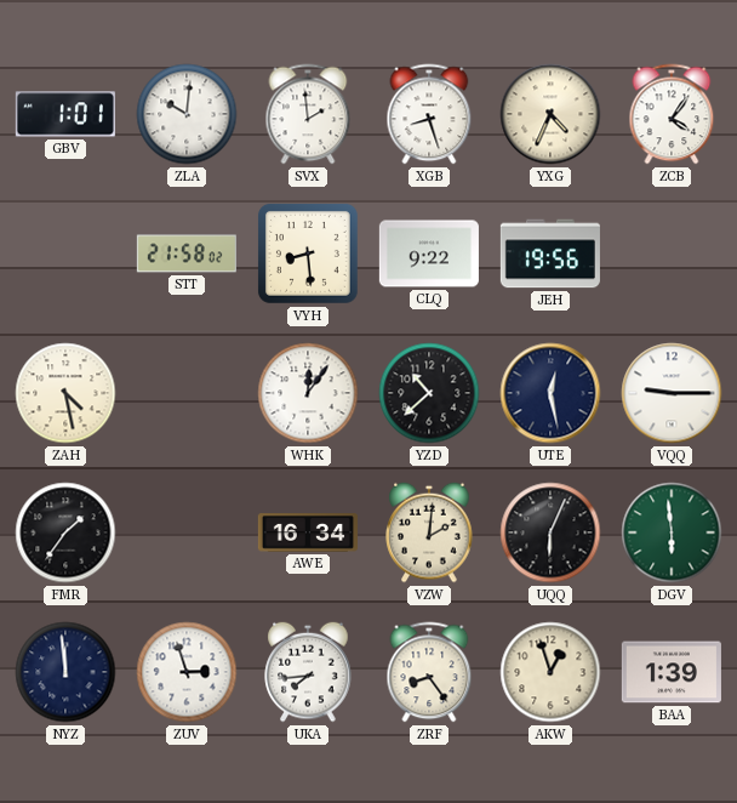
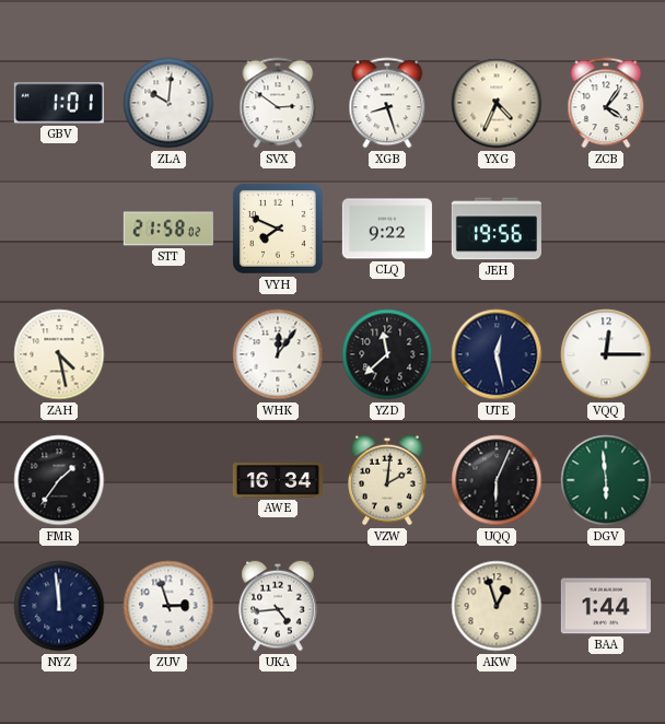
SVX: 1:59 -> 2:51 (278, 103)
VYH: 8:29 -> 7:49 (278, 229)
YZD: 10:38 -> 11:38 (387, 354)
VQQ: 9:15 -> 12:15 (606, 354)
UKA: 7:44 -> 4:44 (278, 606)
ZRF: 8:24 -> none (429, 672)
BAA: 1:39 -> 1:44 (606, 606)
